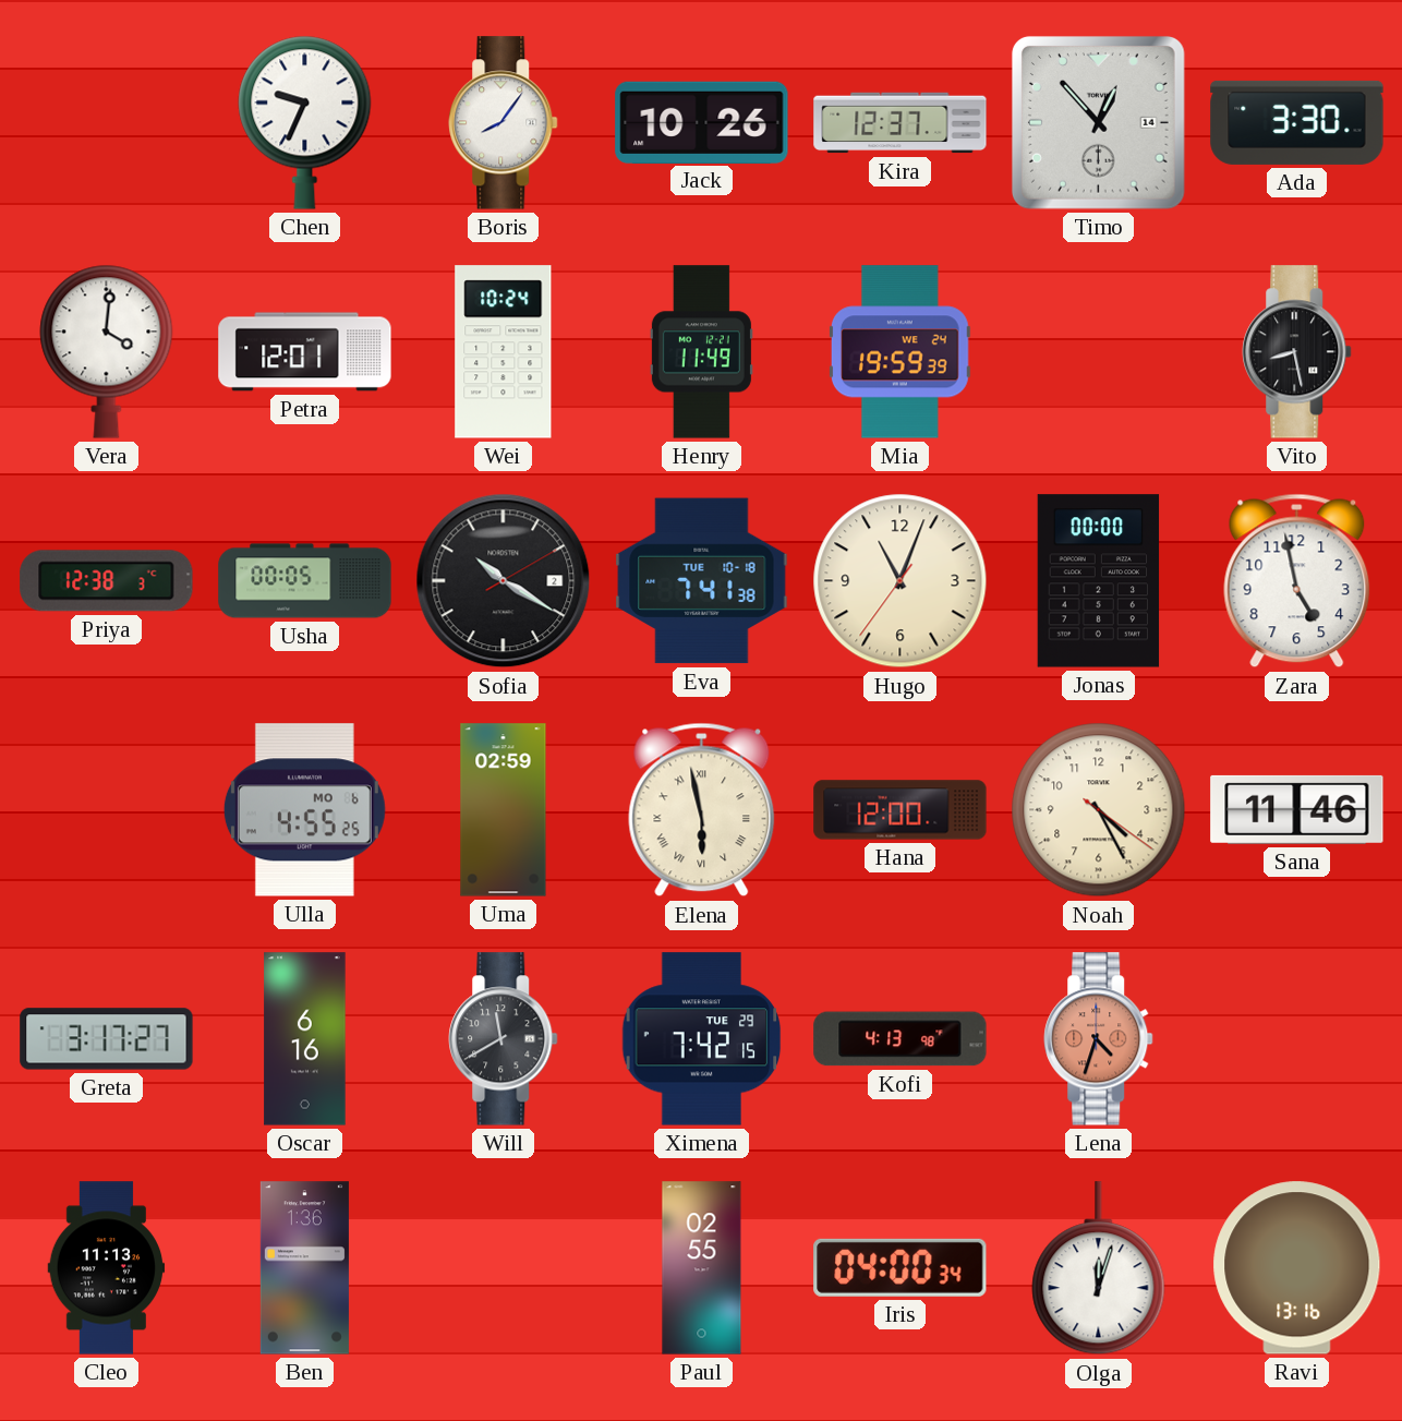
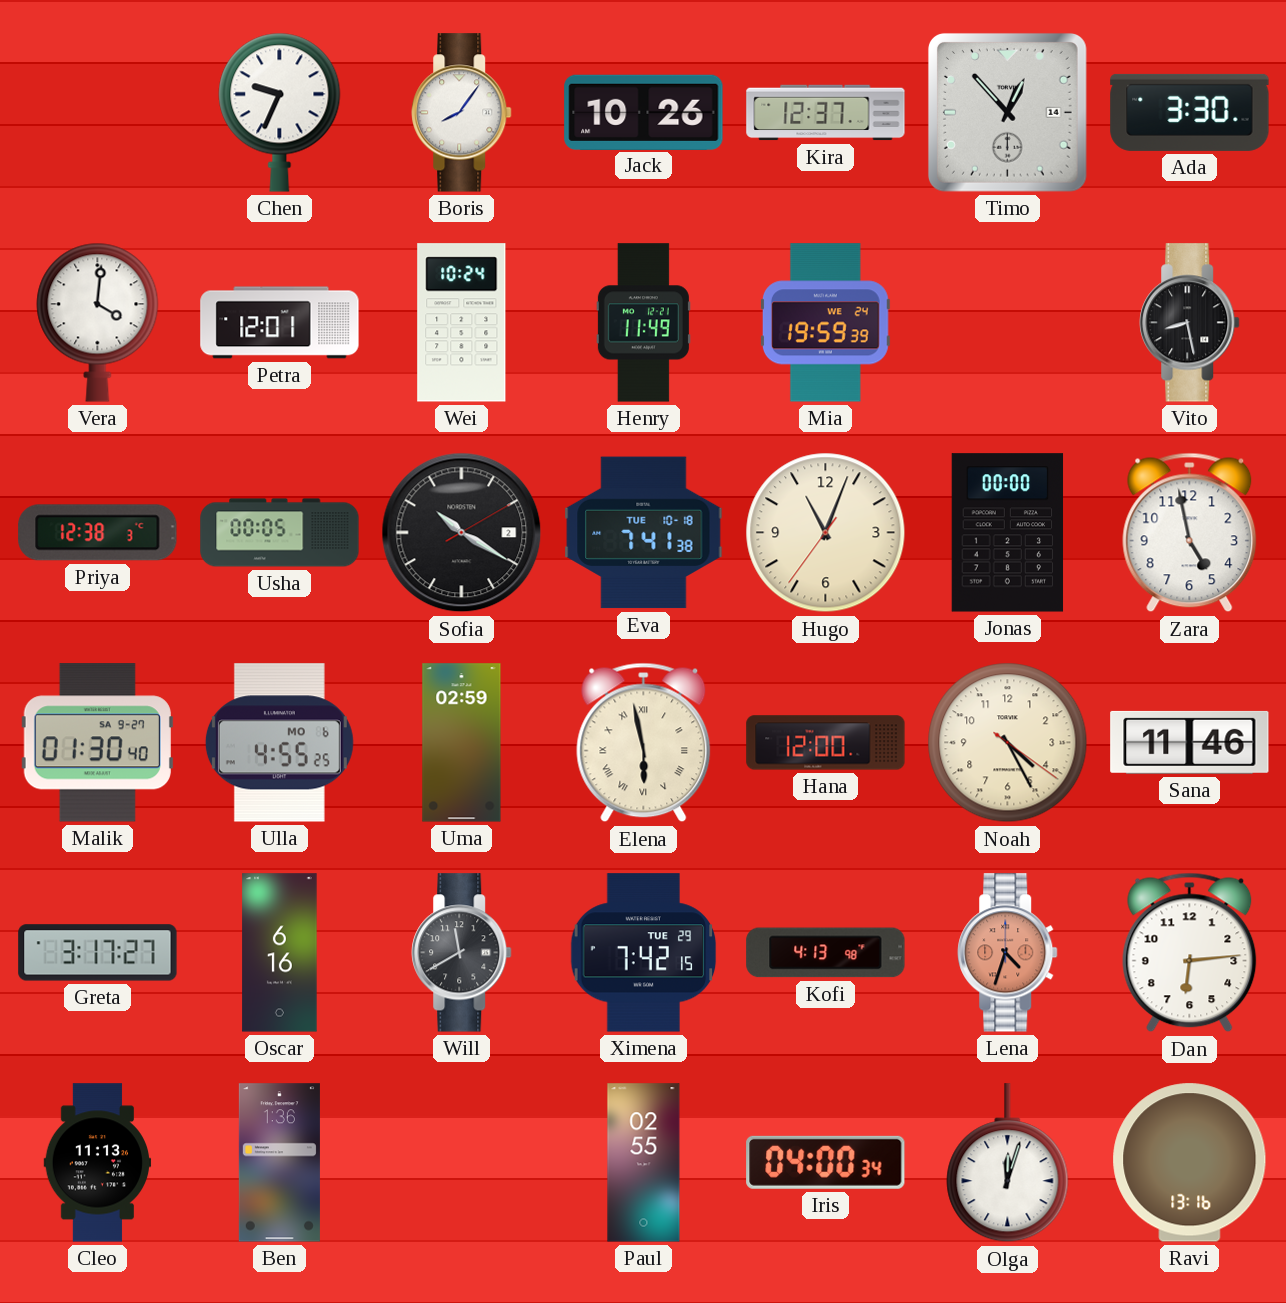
Malik: none -> 01:30 (97, 743)
Dan: none -> 6:14 (1190, 953)
